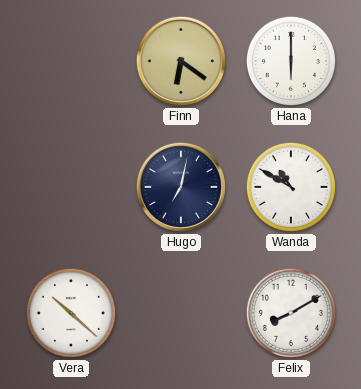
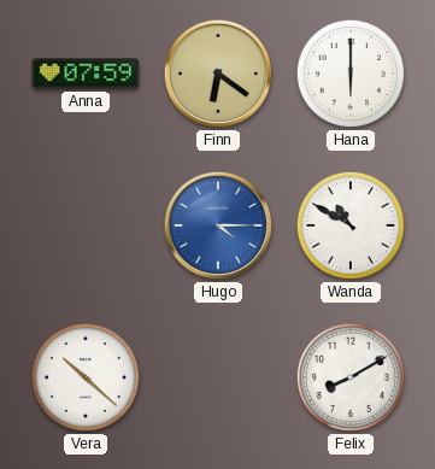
Anna: none -> 07:59 (86, 74)
Hugo: 7:02 -> 4:15 (218, 225)
Hugo dial: navy -> blue (218, 225)
